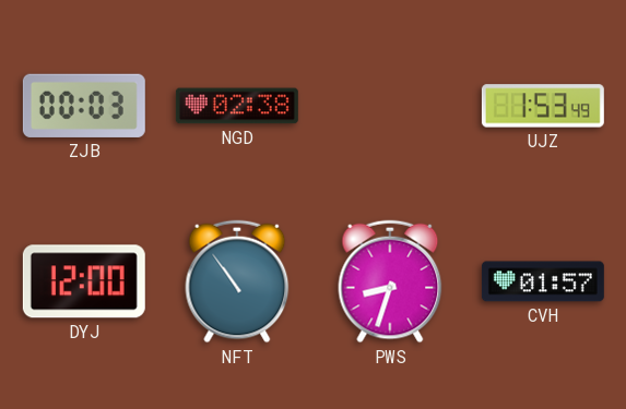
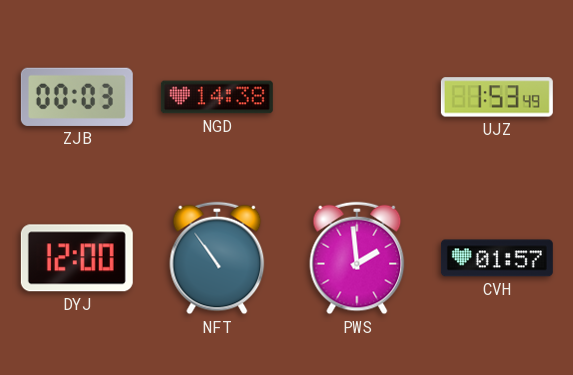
NGD: 02:38 -> 14:38 (217, 97)
PWS: 8:33 -> 1:59 (357, 258)
